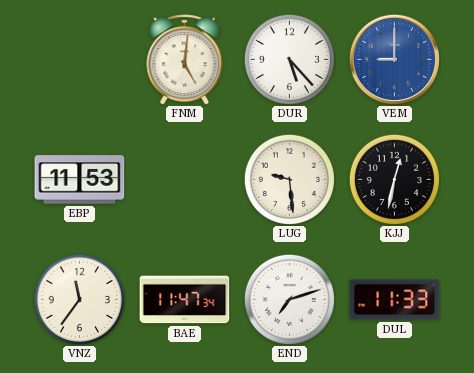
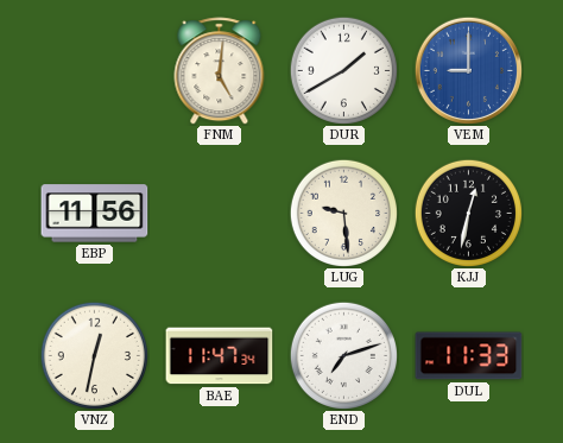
DUR: 5:23 -> 1:40 (343, 70)
EBP: 11:53 -> 11:56 (95, 214)
VNZ: 11:36 -> 12:32 (94, 355)
